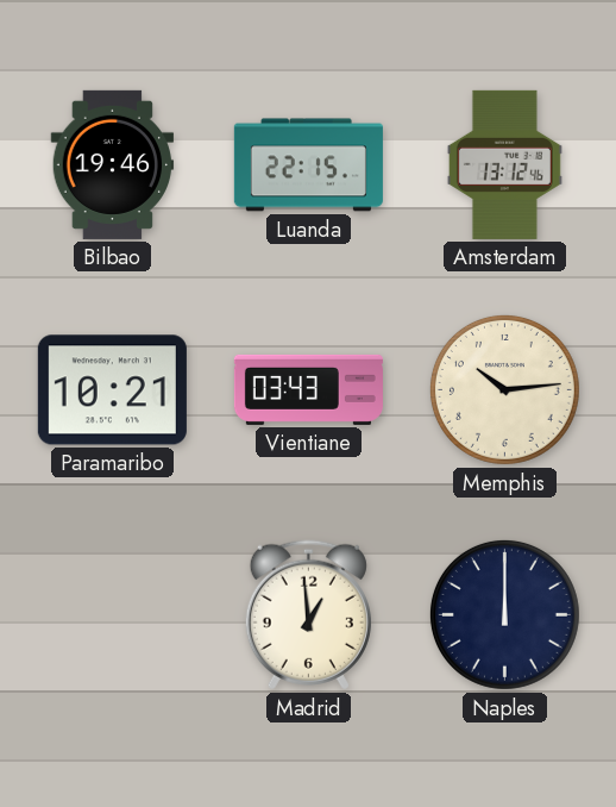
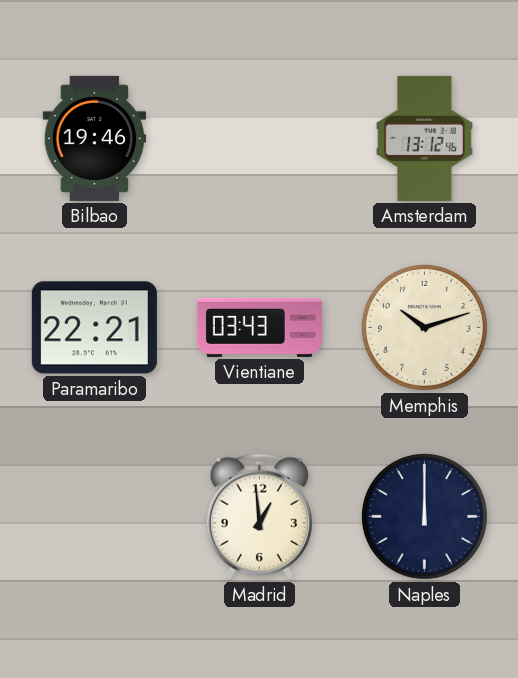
Luanda: 22:15 -> none (308, 165)
Paramaribo: 10:21 -> 22:21 (94, 328)
Memphis: 10:14 -> 10:12 (424, 327)
